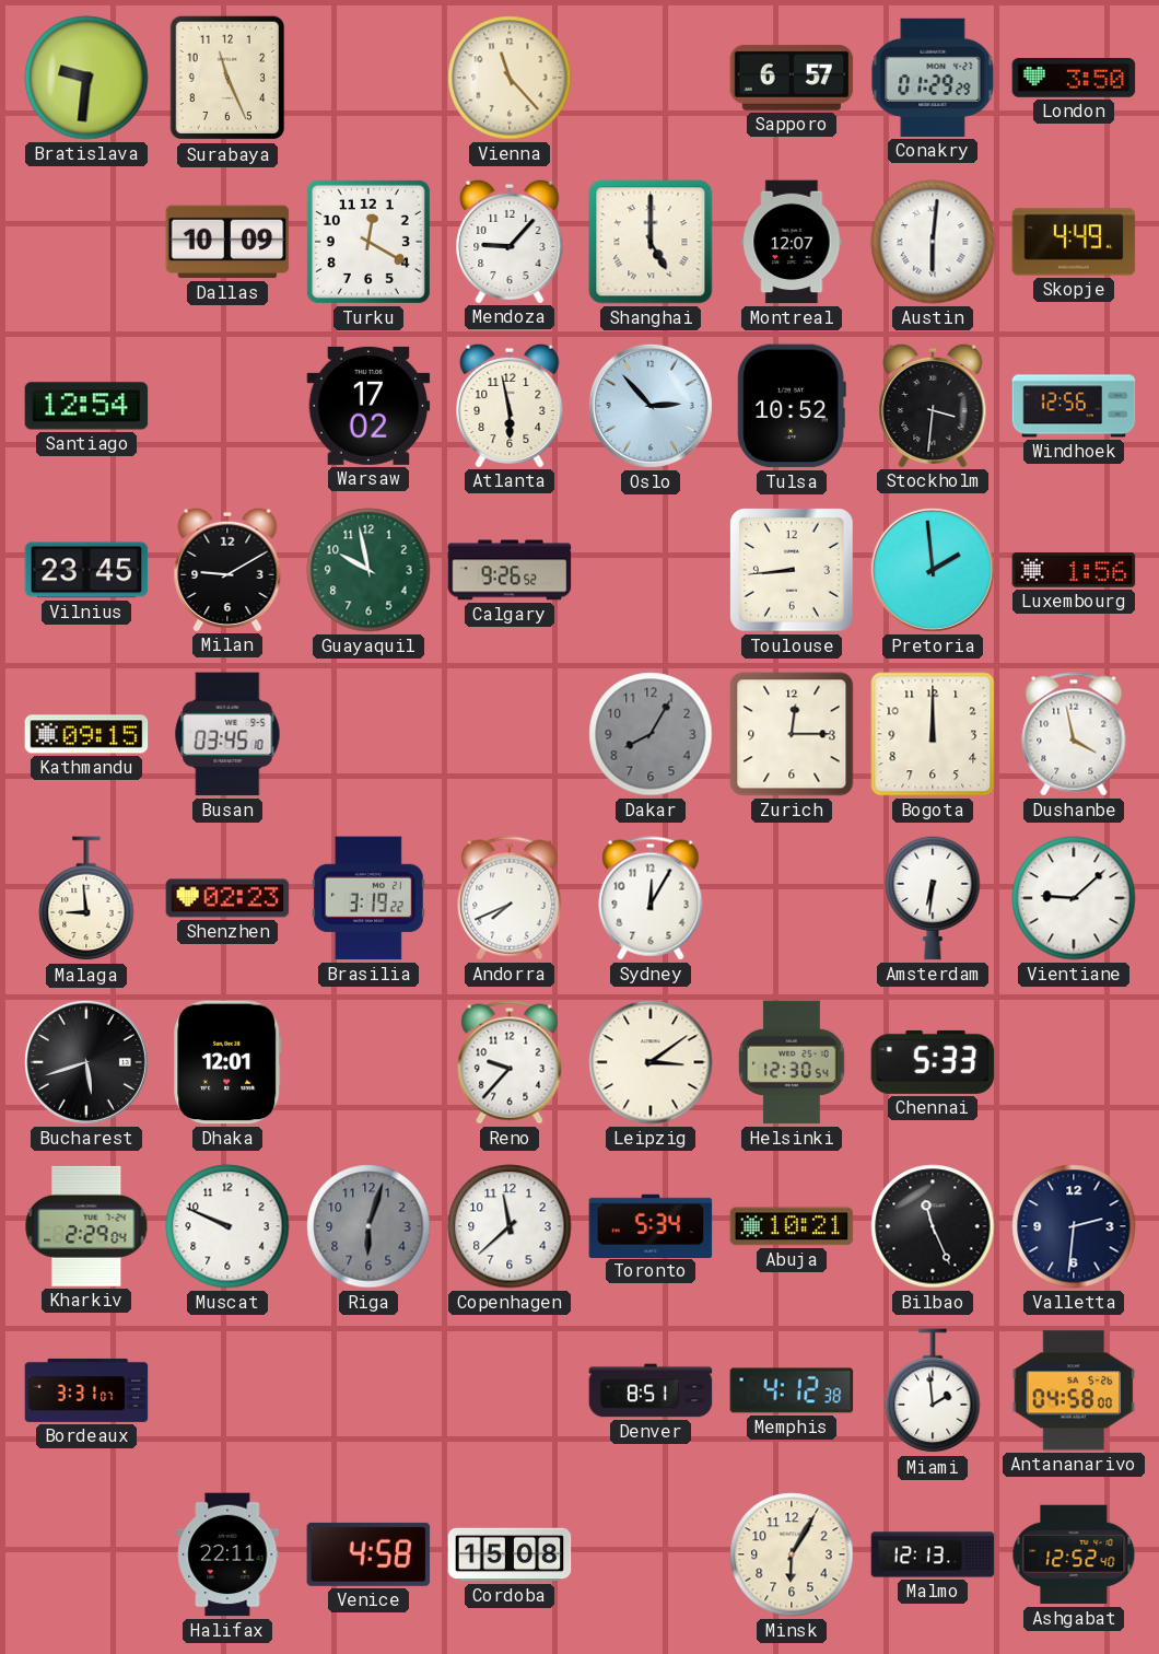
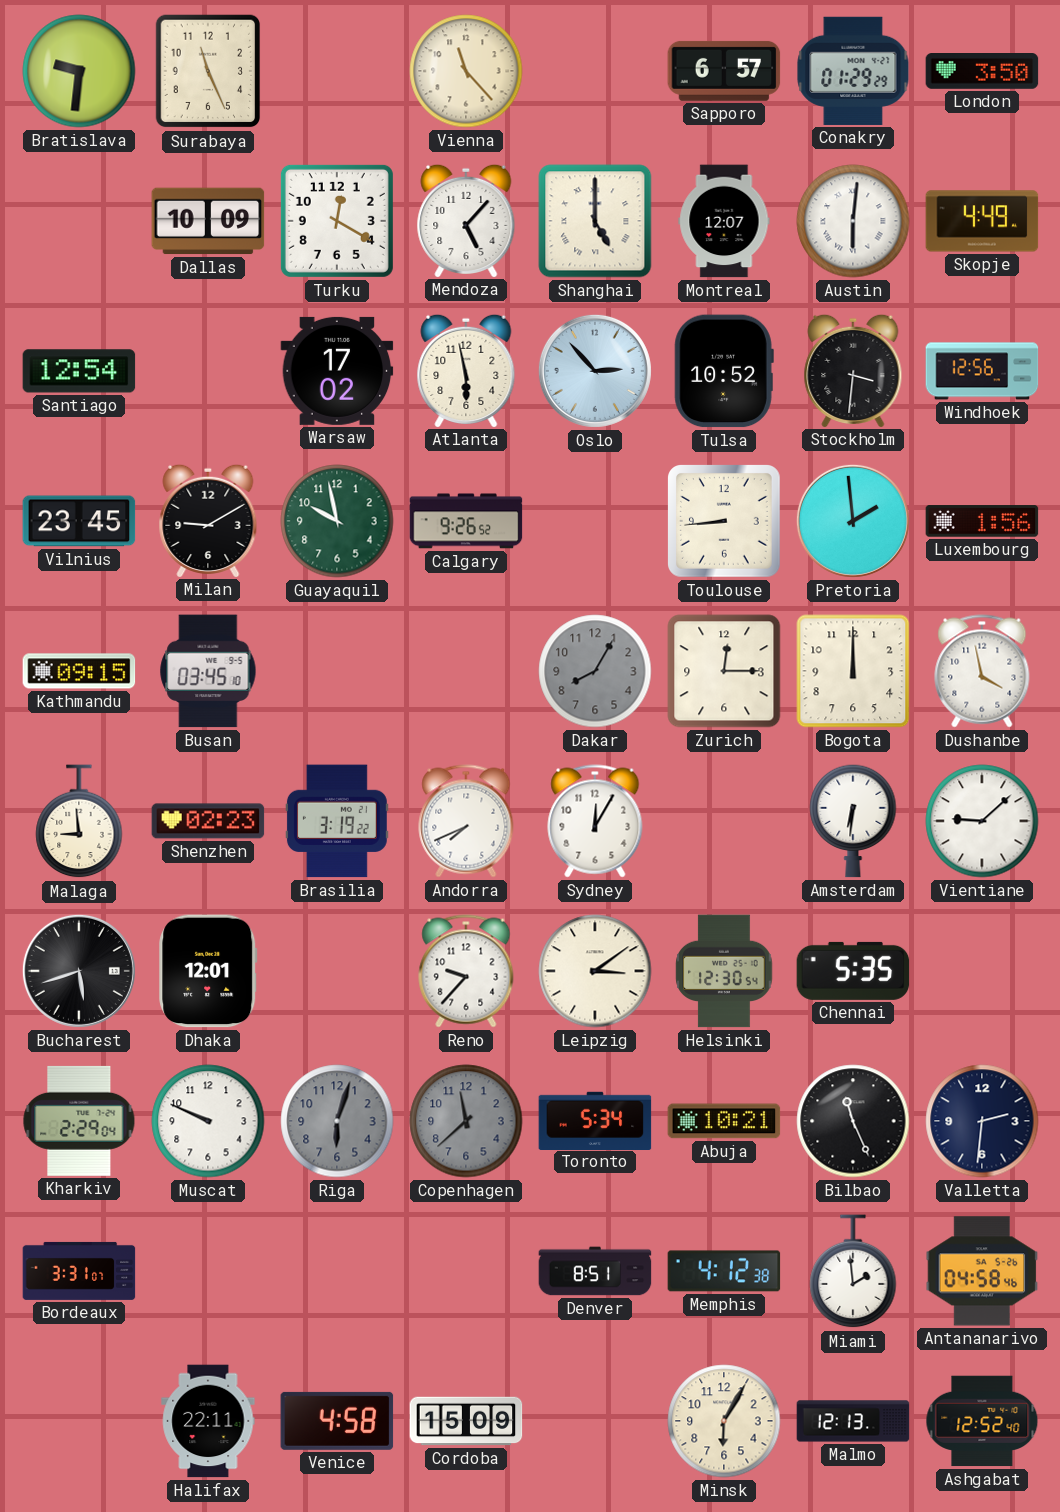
Mendoza: 9:07 -> 5:07 (466, 220)
Chennai: 5:33 -> 5:35 (853, 971)
Copenhagen dial: white -> grey (466, 1121)
Antananarivo: 04:58:00 -> 04:58:46 (982, 1271)
Cordoba: 15:08 -> 15:09 (466, 1421)
